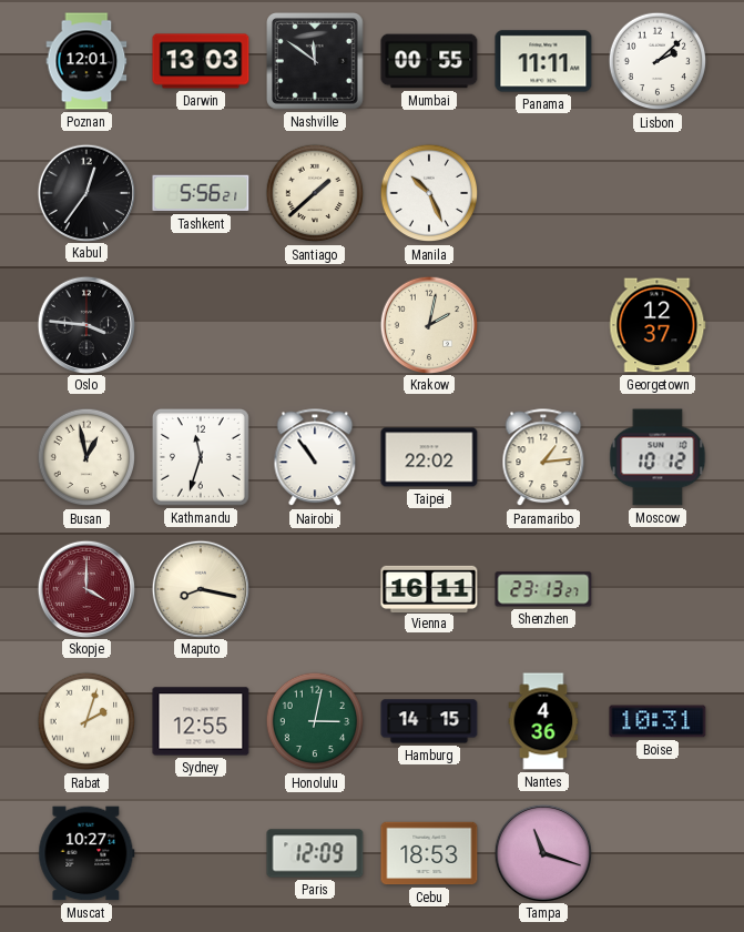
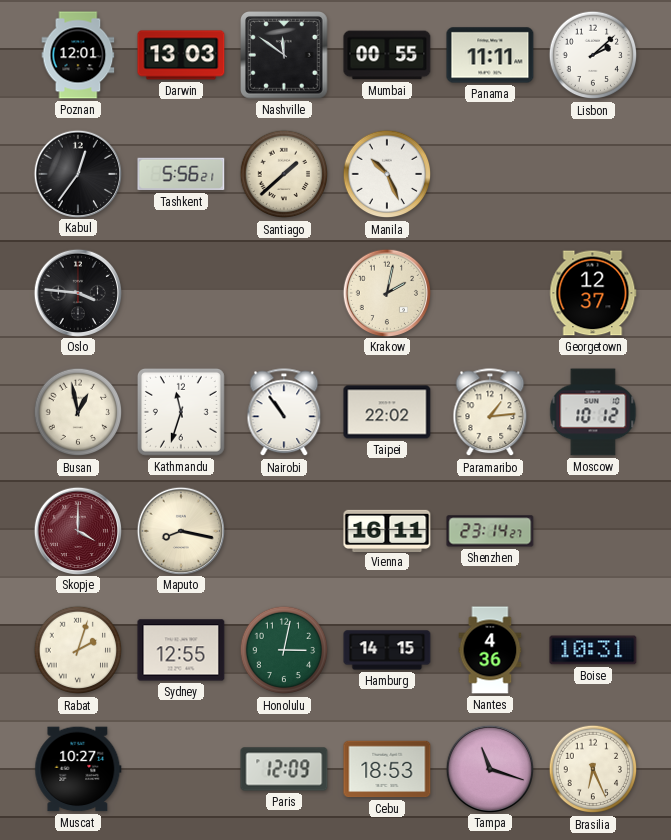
Shenzhen: 23:13 -> 23:14 (490, 531)
Brasilia: none -> 6:26 (593, 769)
